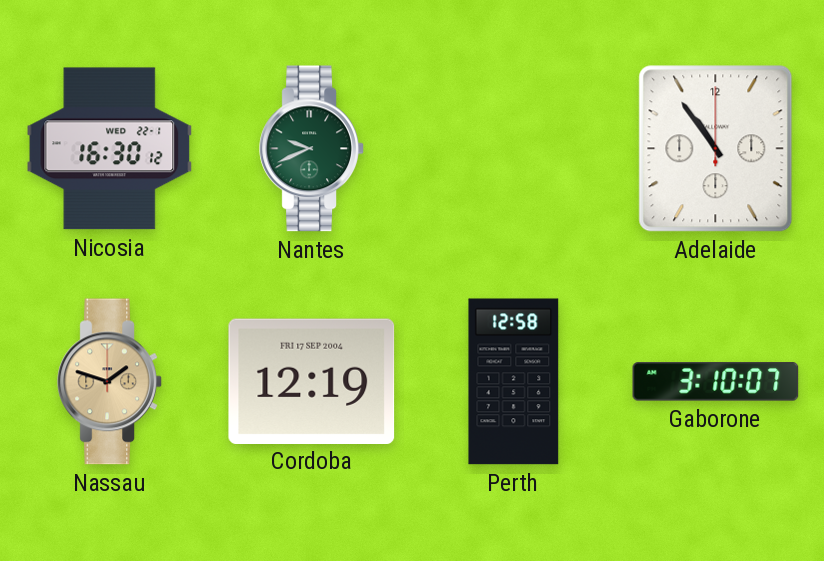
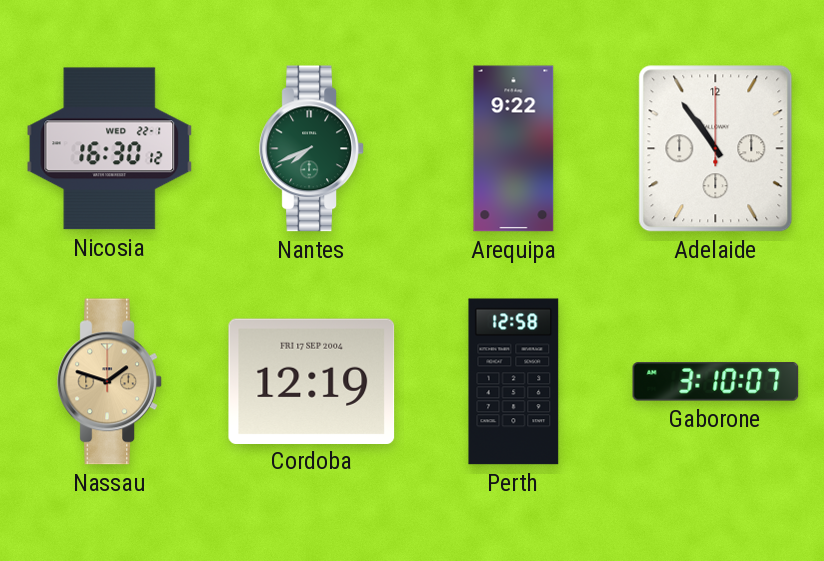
Nantes: 9:41 -> 7:41 (312, 149)
Arequipa: none -> 9:22 (514, 149)
